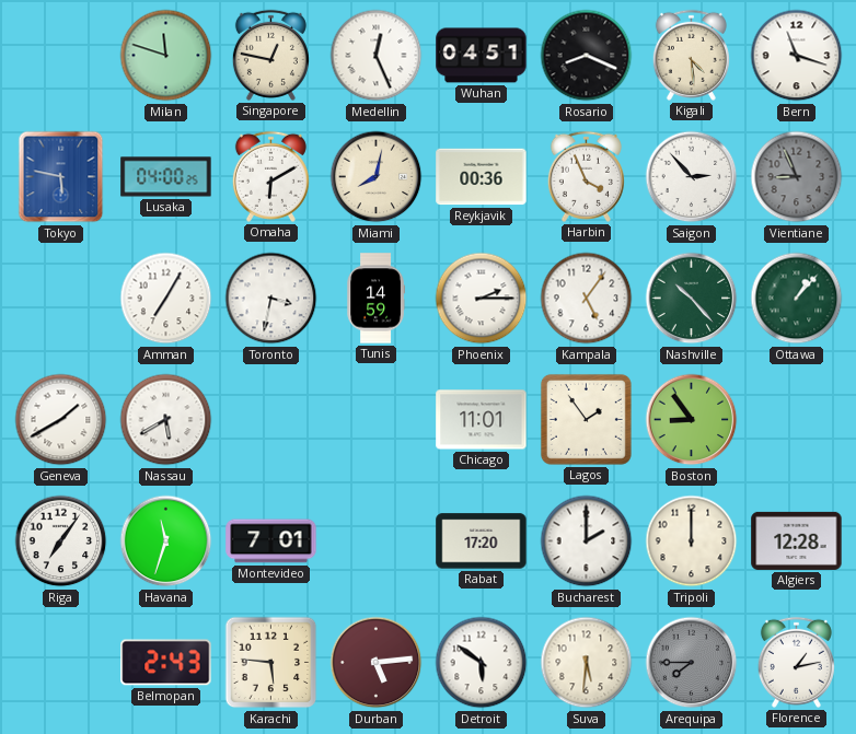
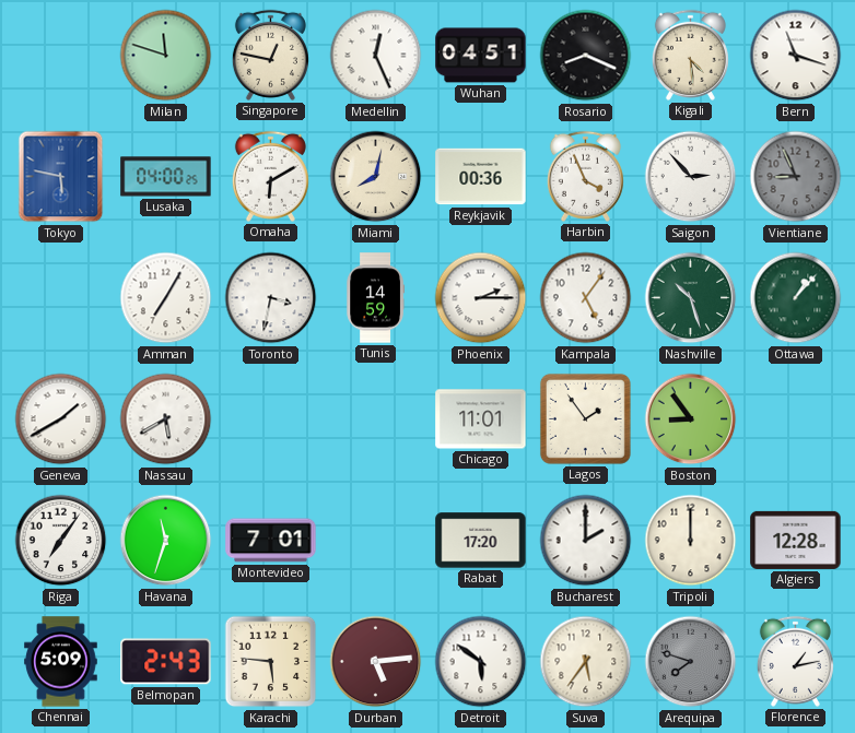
Nashville: 10:23 -> 10:27 (691, 298)
Chennai: none -> 5:09 (61, 662)
Suva: 5:31 -> 5:36 (586, 662)
Arequipa: 7:45 -> 7:48 (691, 662)
